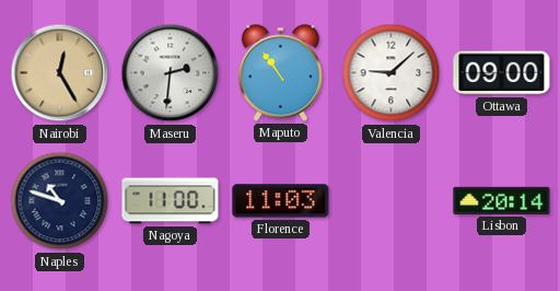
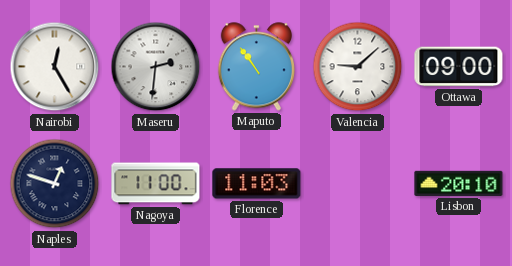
Nairobi dial: champagne -> white (55, 67)
Naples: 10:48 -> 12:48 (55, 184)
Lisbon: 20:14 -> 20:10 (459, 183)
